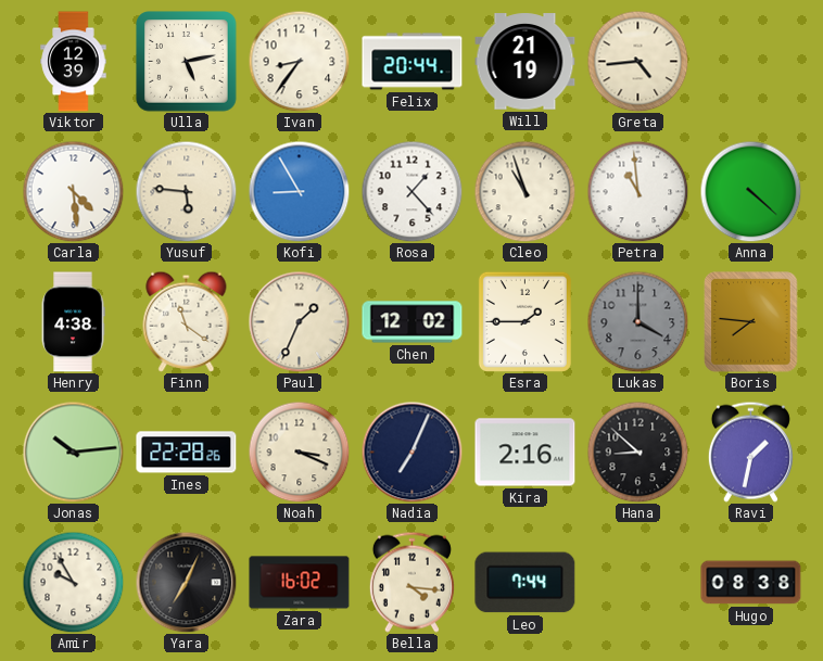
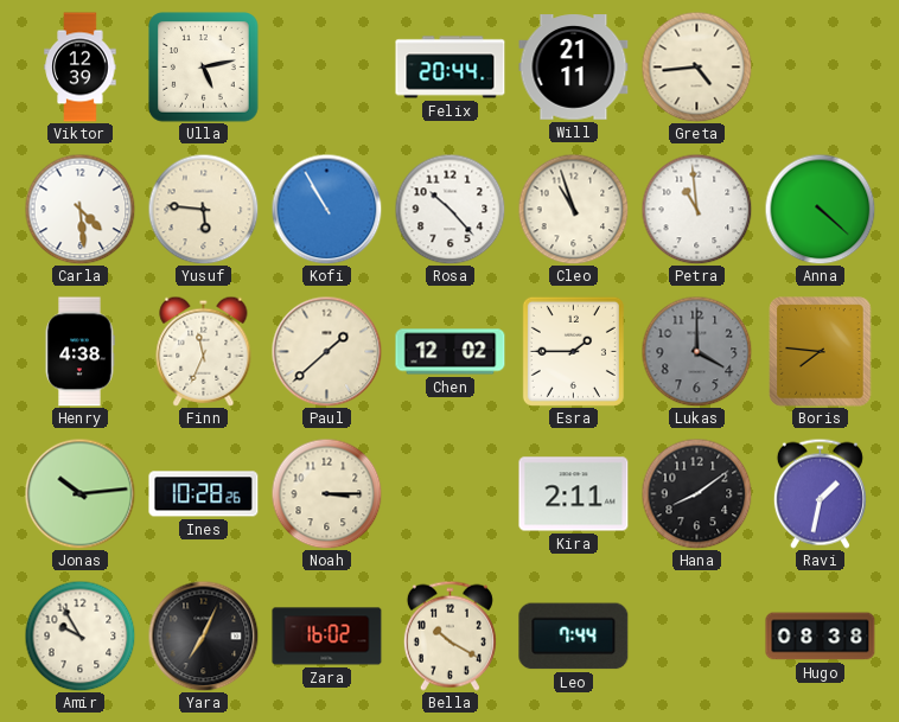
Ivan: 8:36 -> none (299, 61)
Will: 21:19 -> 21:11 (574, 68)
Kofi: 8:55 -> 10:55 (326, 209)
Rosa: 1:23 -> 10:23 (449, 209)
Finn: 11:21 -> 11:34 (204, 351)
Paul: 1:34 -> 1:38 (326, 351)
Ines: 22:28 -> 10:28 (204, 494)
Noah: 3:19 -> 3:15 (326, 493)
Nadia: 7:04 -> none (411, 452)
Kira: 2:16 -> 2:11 (574, 494)
Hana: 8:52 -> 8:09 (696, 493)
Bella: 4:16 -> 10:20 (449, 635)
